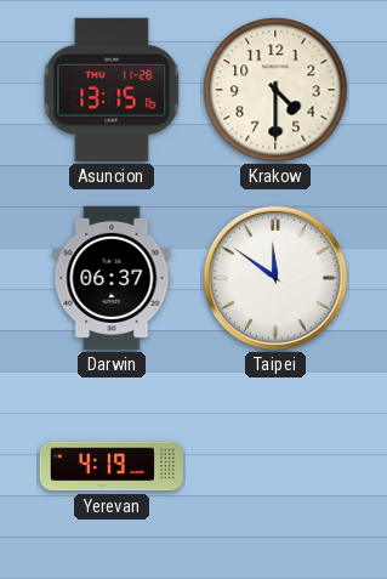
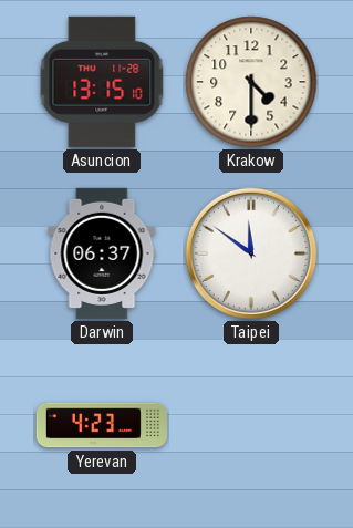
Asuncion: 13:15:16 -> 13:15:10 (102, 82)
Yerevan: 4:19 -> 4:23 (102, 425)
